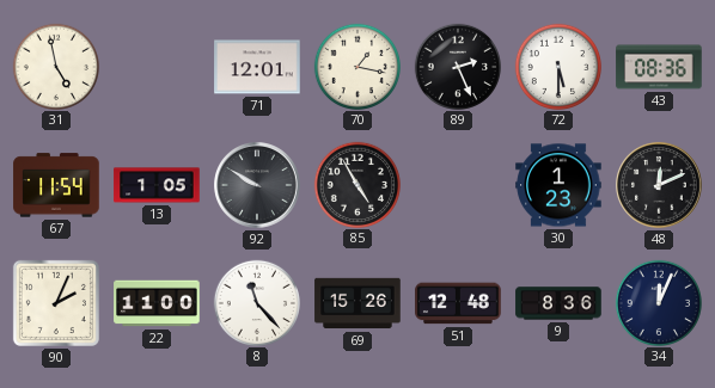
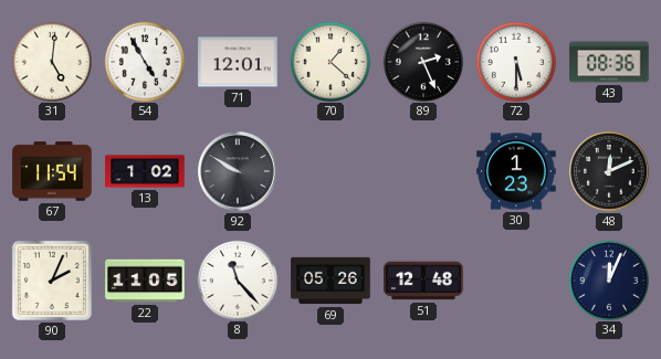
31: 4:58 -> 5:01 (51, 61)
54: none -> 4:55 (144, 61)
70: 1:17 -> 1:22 (329, 61)
13: 1:05 -> 1:02 (145, 171)
85: 4:55 -> none (356, 184)
22: 11:00 -> 11:05 (145, 281)
69: 15:26 -> 05:26 (330, 281)
9: 8:36 -> none (558, 303)
